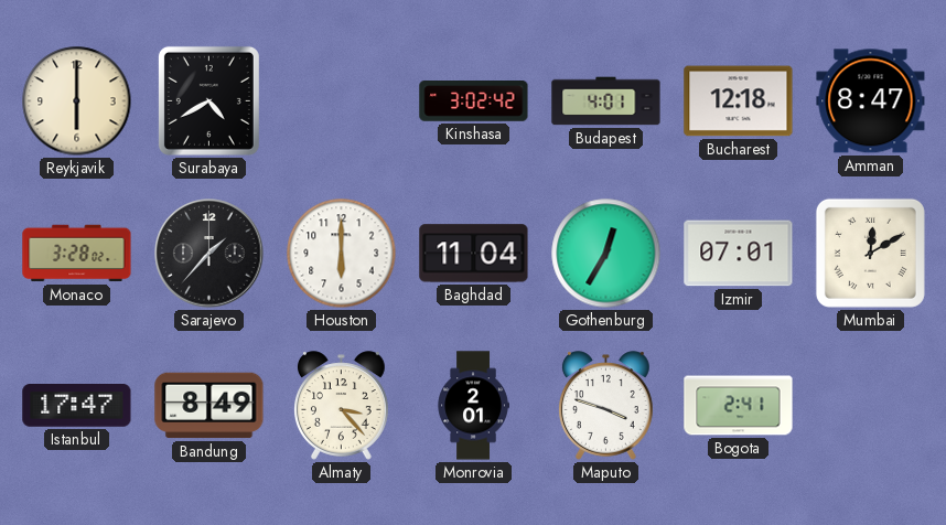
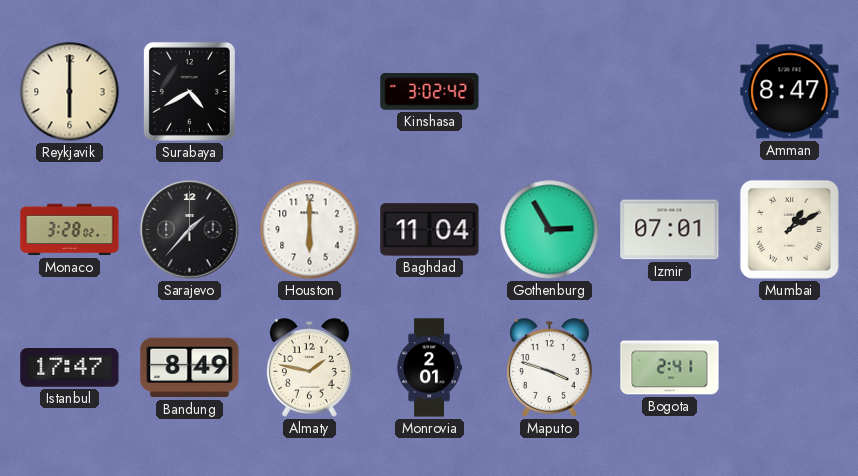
Budapest: 4:01 -> none (606, 101)
Bucharest: 12:18 -> none (739, 101)
Gothenburg: 12:35 -> 2:55 (550, 230)
Mumbai: 12:10 -> 1:10 (789, 229)
Almaty: 3:23 -> 1:47 (310, 368)
